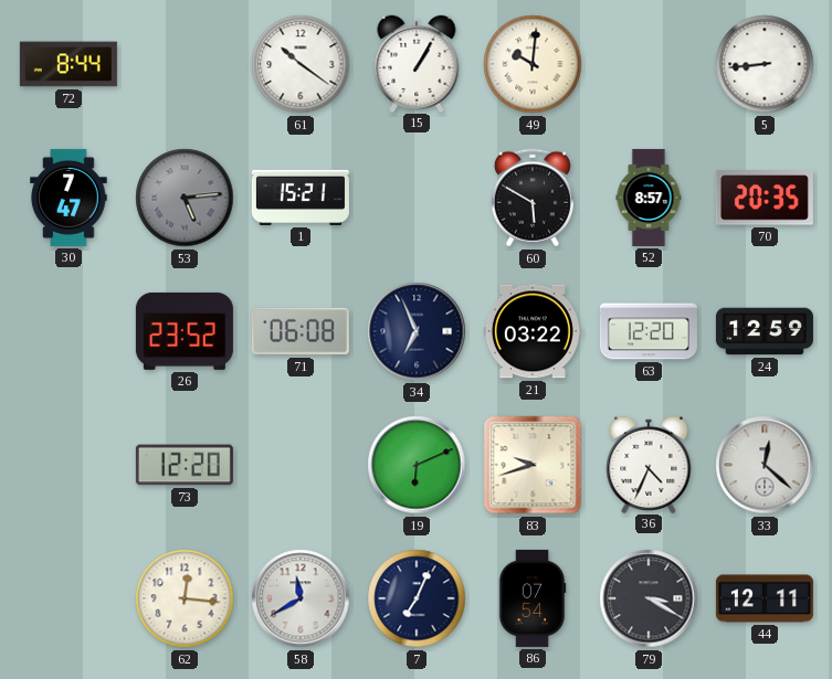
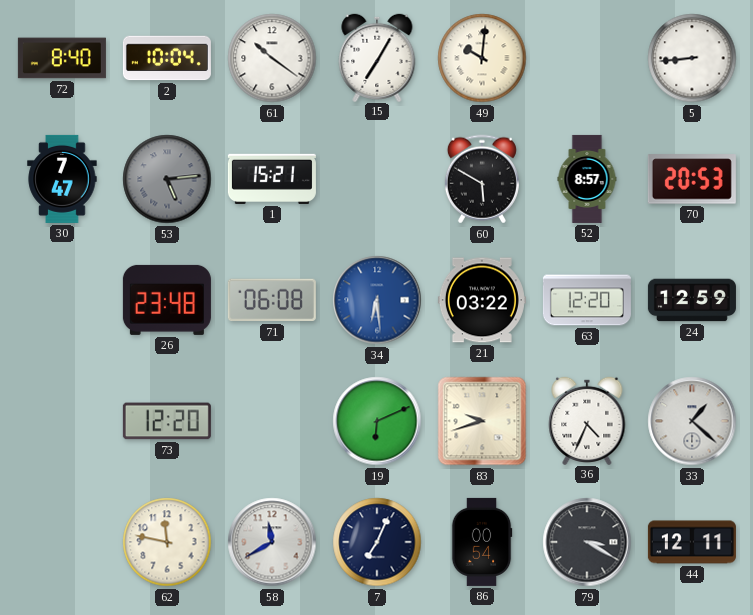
72: 8:44 -> 8:40 (62, 58)
2: none -> 10:04 (167, 58)
15: 1:05 -> 7:05 (377, 57)
70: 20:35 -> 20:53 (692, 179)
26: 23:52 -> 23:48 (167, 300)
34: 6:56 -> 6:29 (377, 300)
34 dial: navy -> blue (377, 300)
33: 12:22 -> 1:22 (692, 421)
62: 12:16 -> 11:47 (167, 542)
86: 07:54 -> 00:54 (482, 542)
